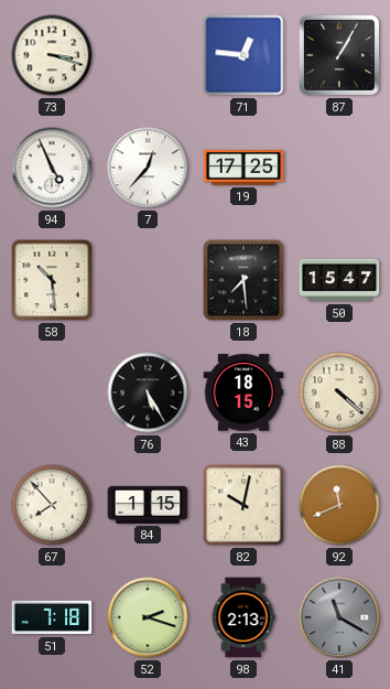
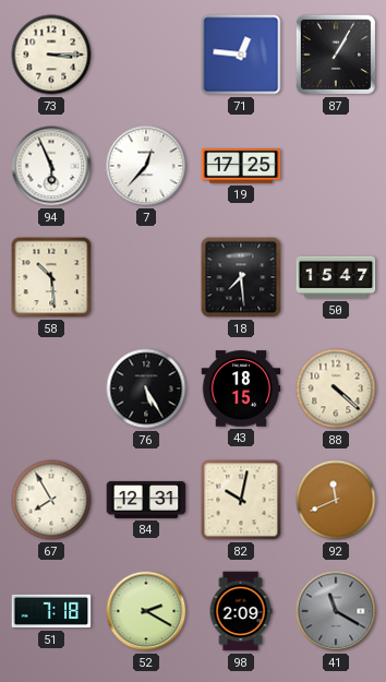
73: 3:18 -> 3:15 (51, 55)
94: 4:56 -> 5:56 (51, 166)
67: 7:53 -> 7:55 (51, 500)
84: 1:15 -> 12:31 (146, 500)
52: 2:18 -> 2:20 (146, 611)
98: 2:13 -> 2:09 (241, 611)
